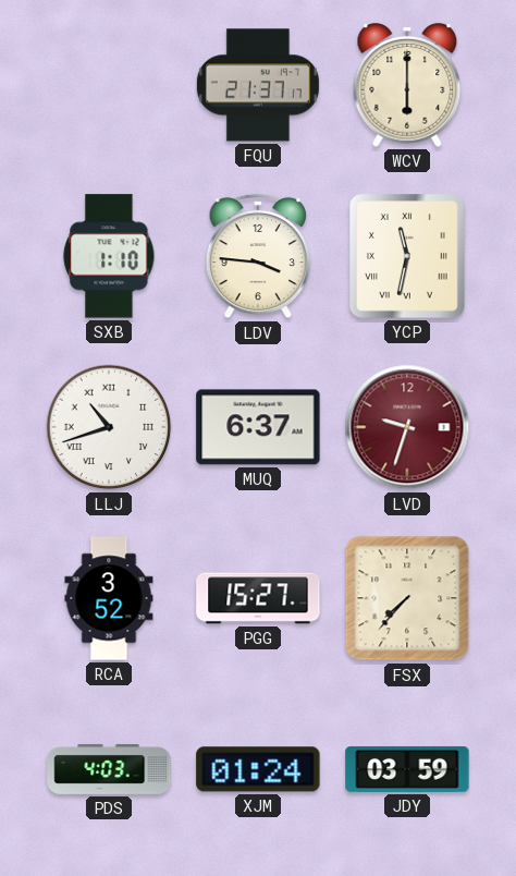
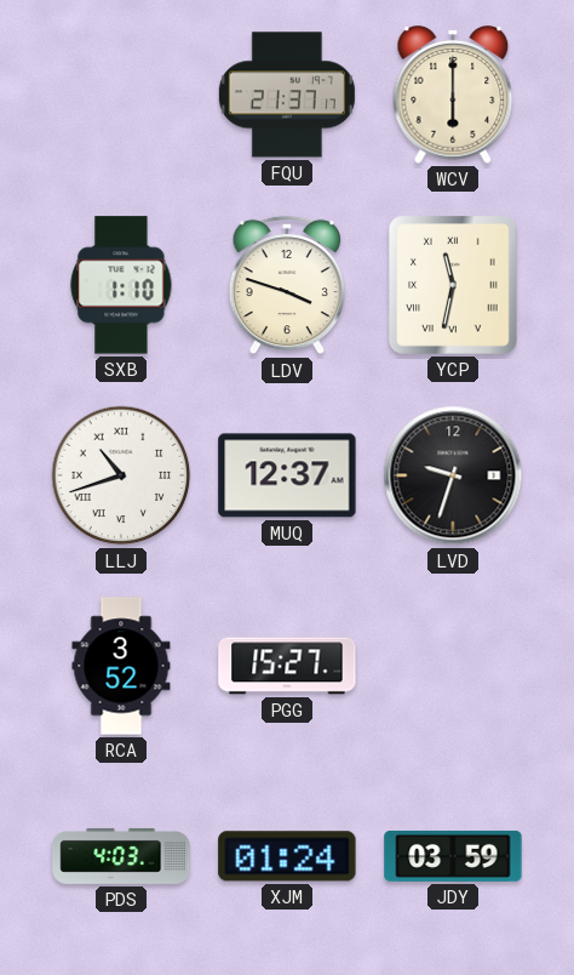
LDV: 3:46 -> 3:48 (287, 285)
MUQ: 6:37 -> 12:37 (287, 475)
LVD dial: burgundy -> black (453, 475)
FSX: 7:37 -> none (407, 598)
